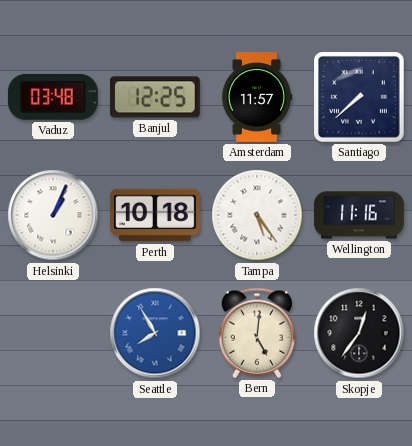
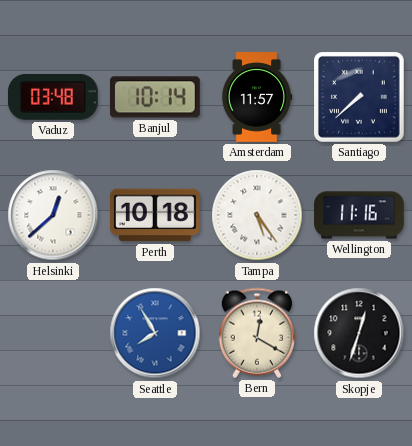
Banjul: 12:25 -> 10:14 (155, 97)
Helsinki: 1:04 -> 12:38 (53, 215)
Bern: 5:01 -> 12:20 (256, 333)
Skopje: 12:36 -> 12:33 (359, 333)
